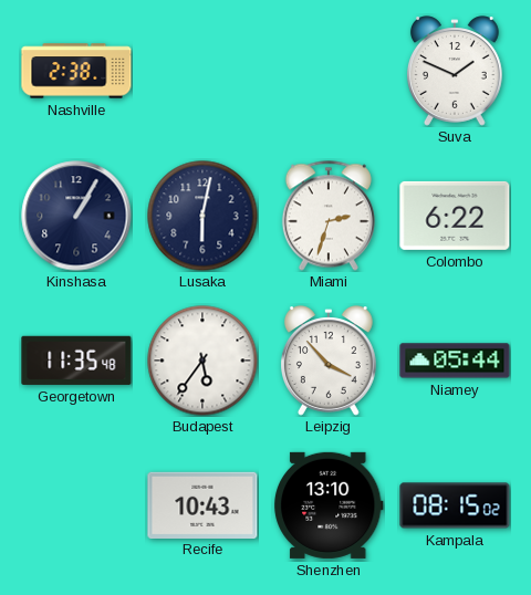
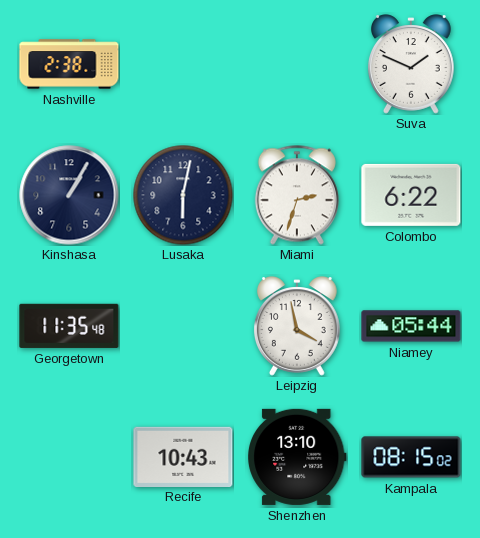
Budapest: 5:36 -> none (202, 361)
Leipzig: 3:53 -> 3:58 (297, 326)
